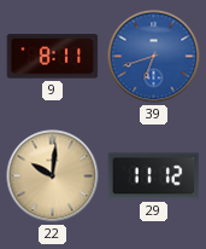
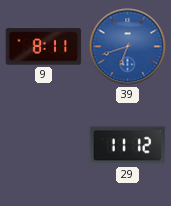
22: 10:01 -> none (53, 176)
